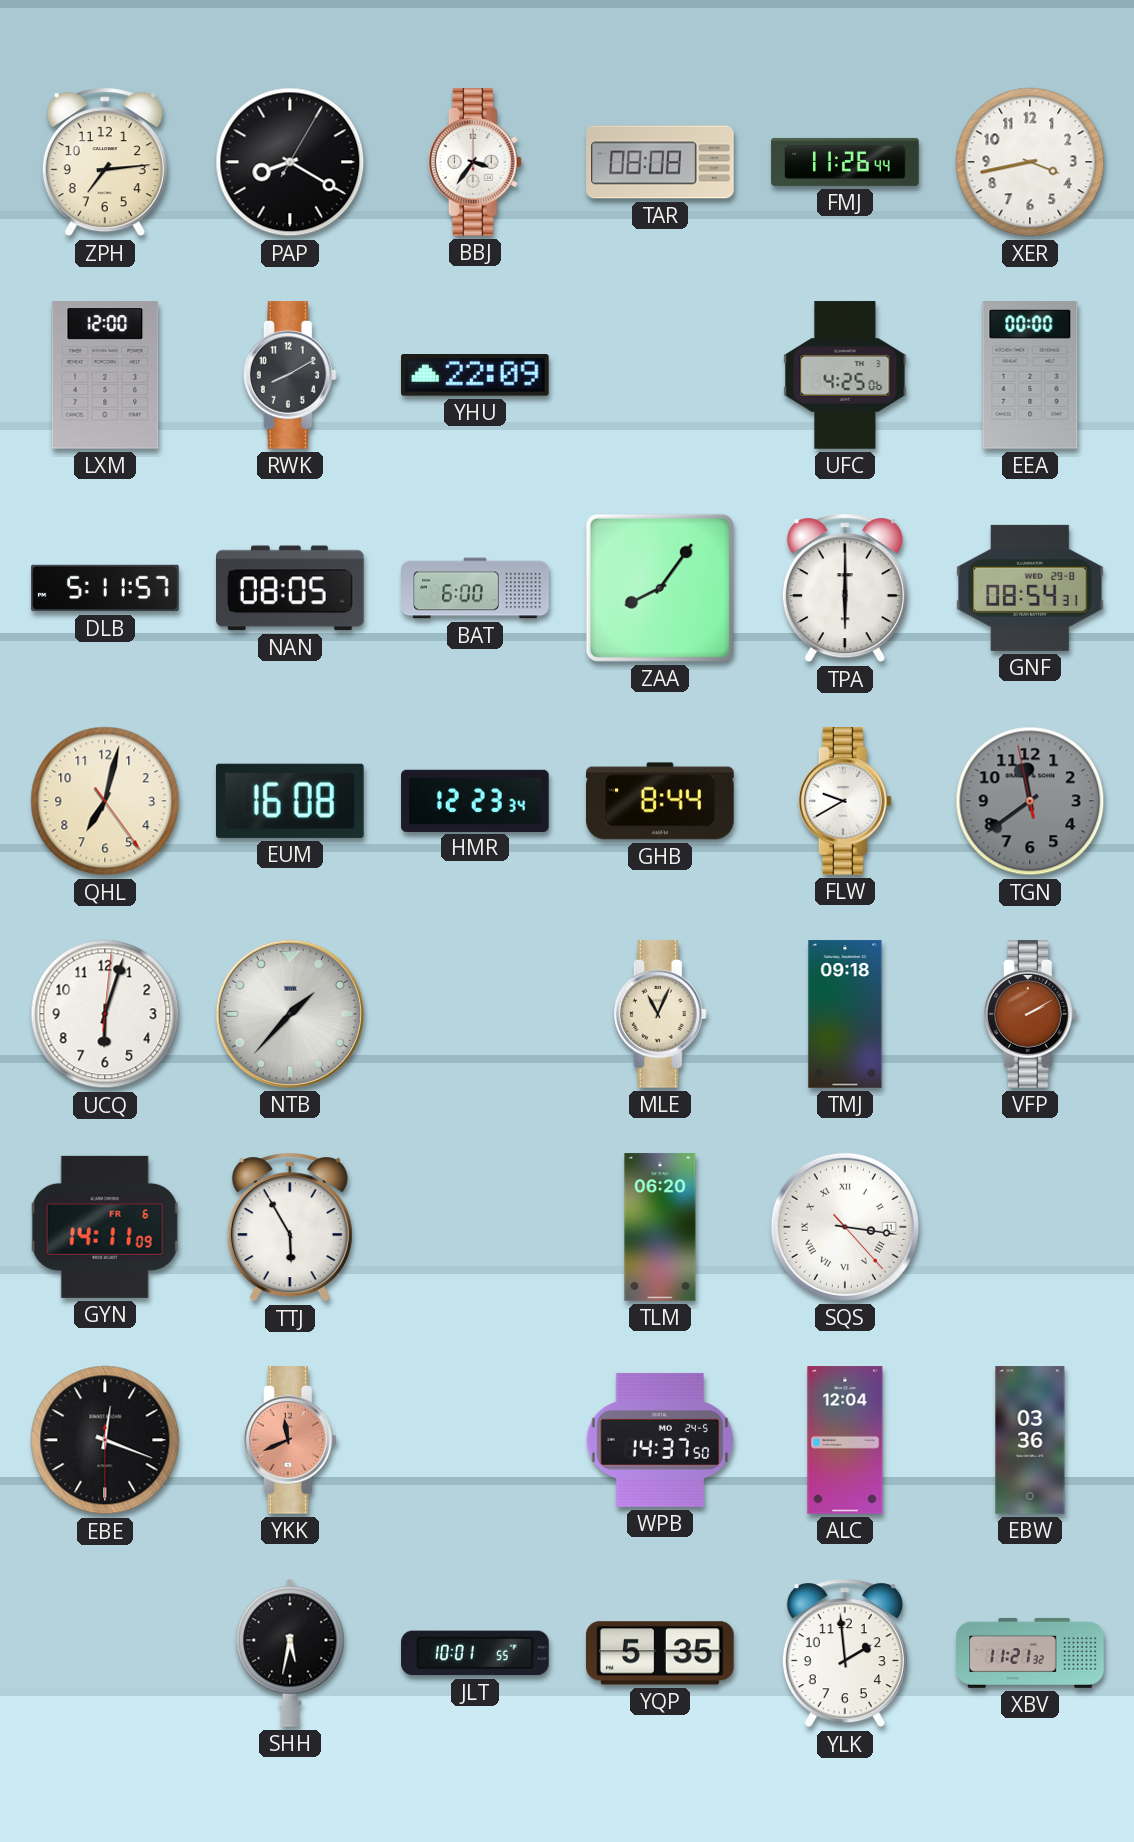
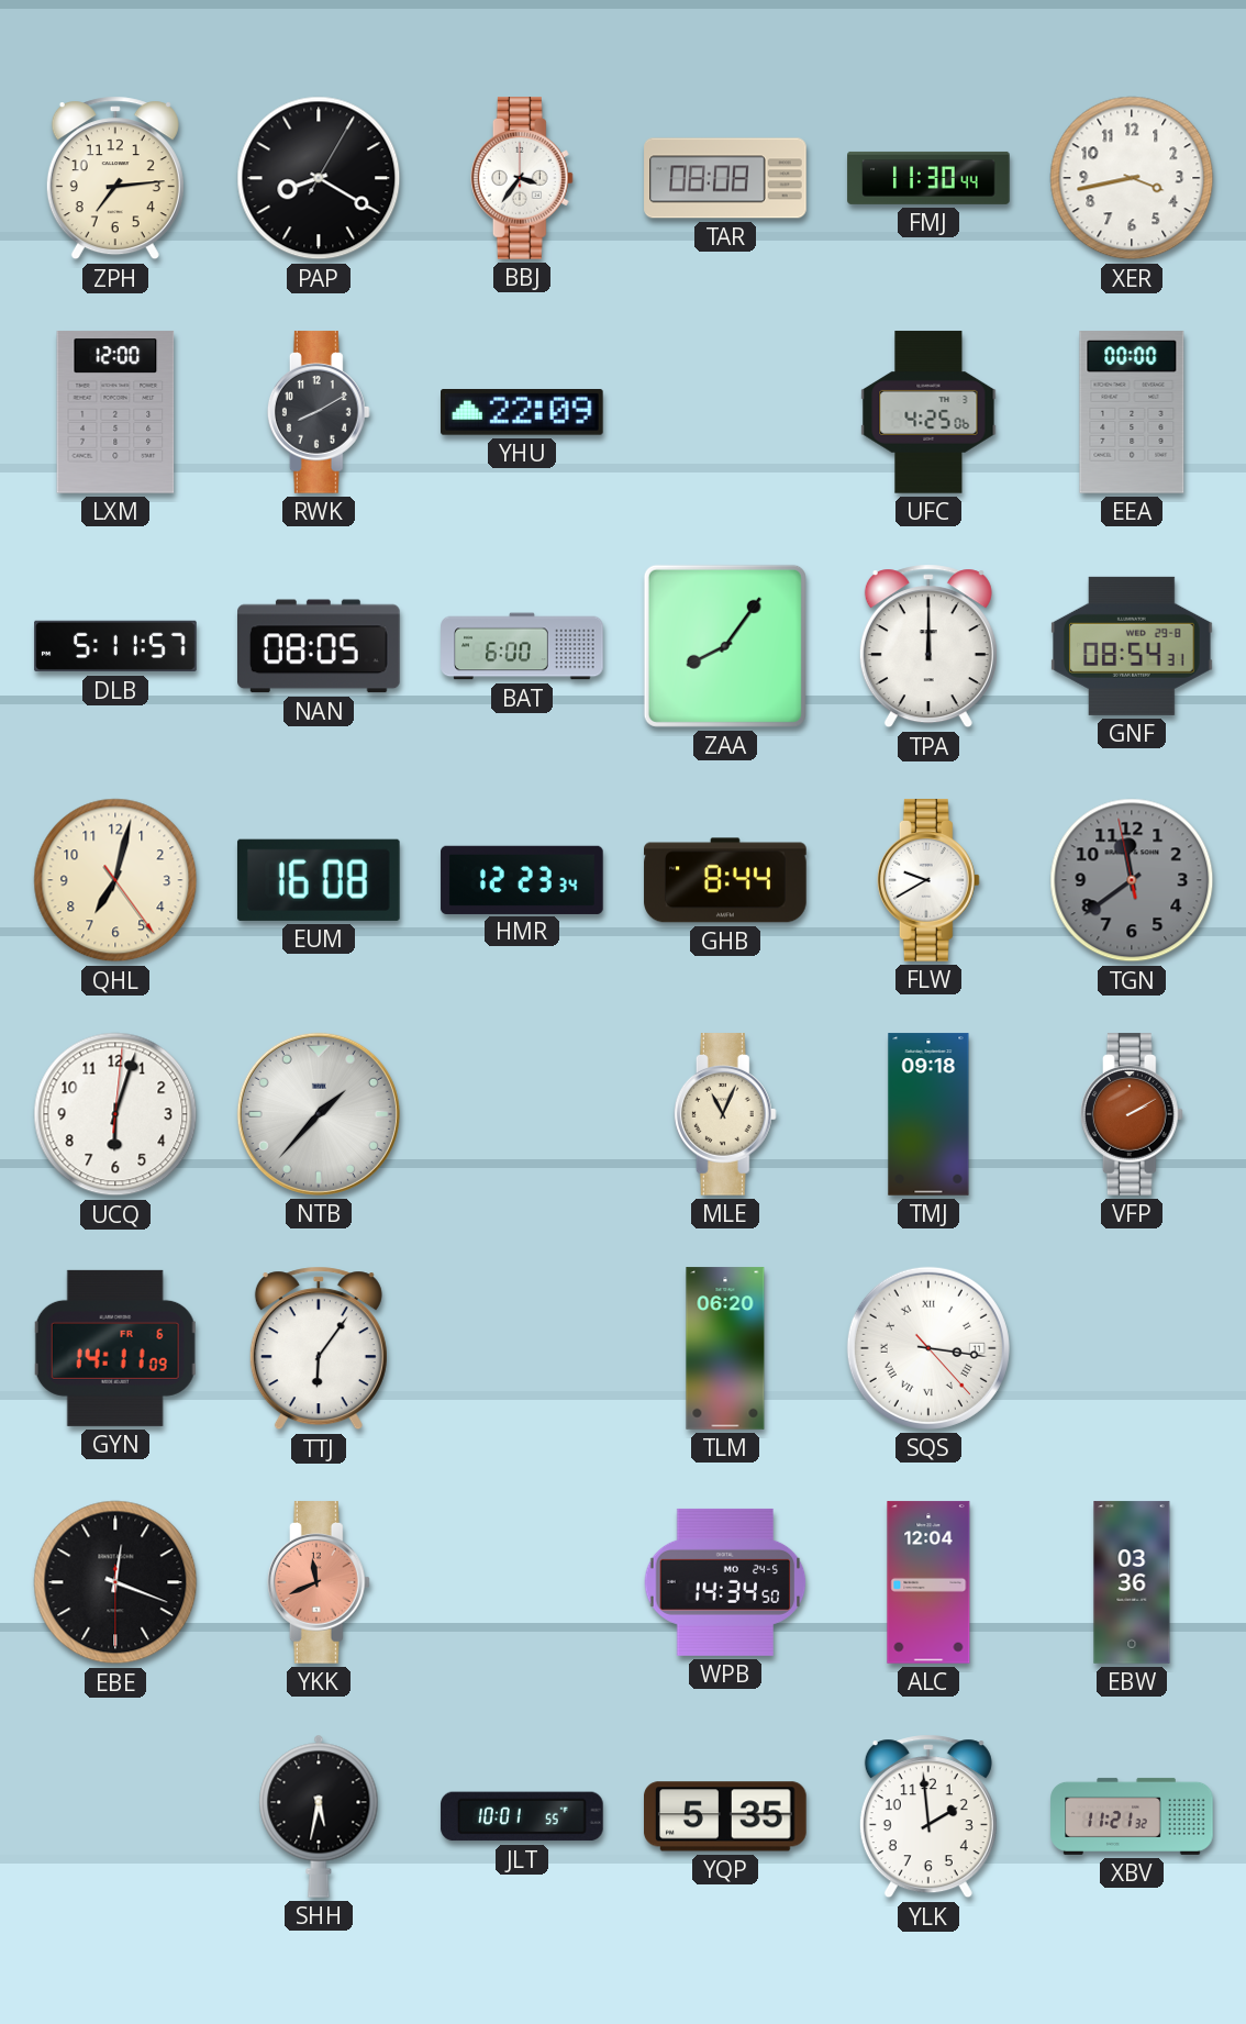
FMJ: 11:26 -> 11:30 (928, 178)
TPA: 6:00 -> 12:00 (928, 646)
TTJ: 5:55 -> 6:06 (319, 1348)
WPB: 14:37 -> 14:34 (725, 1582)
